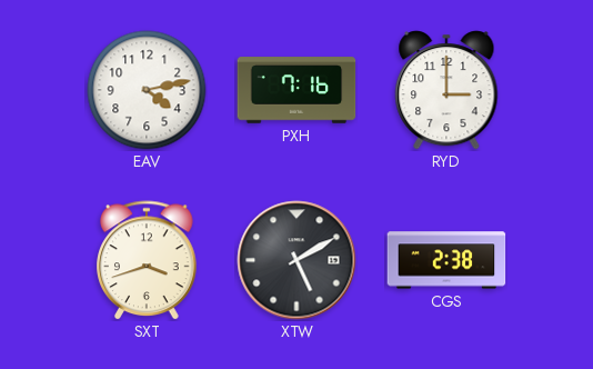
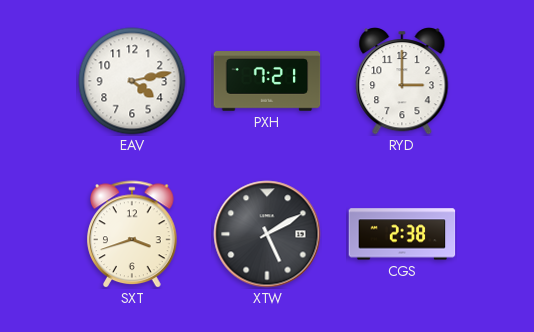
PXH: 7:16 -> 7:21 (267, 81)
